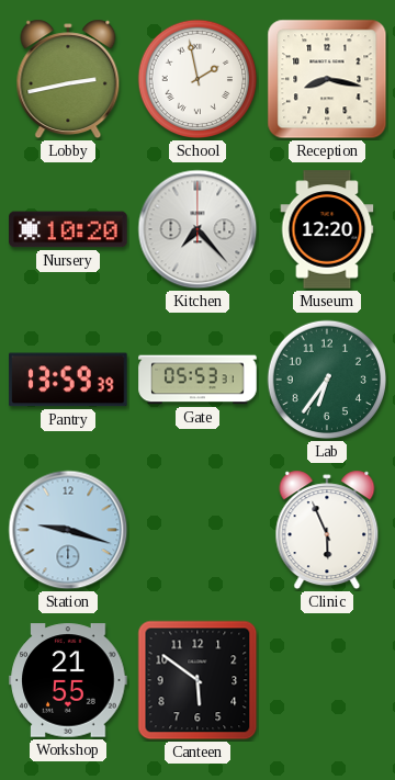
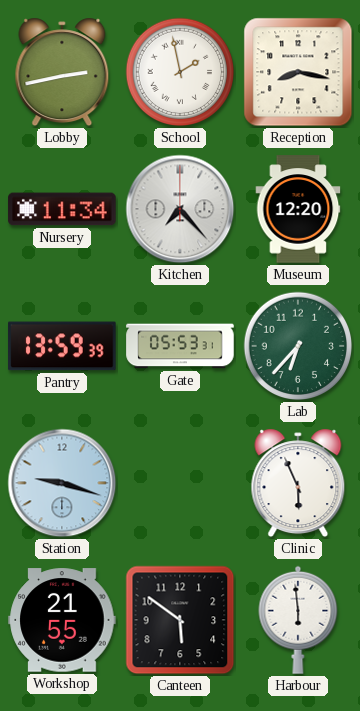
Nursery: 10:20 -> 11:34 (62, 209)
Lab: 6:36 -> 6:37 (298, 346)
Harbour: none -> 5:59 (298, 620)
